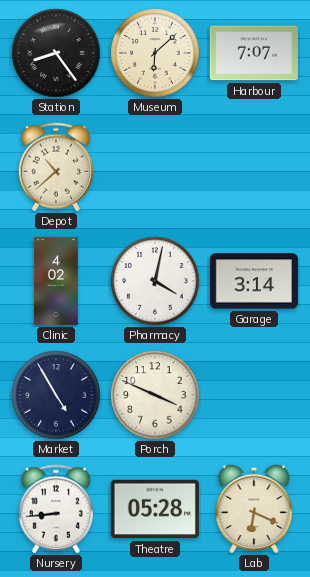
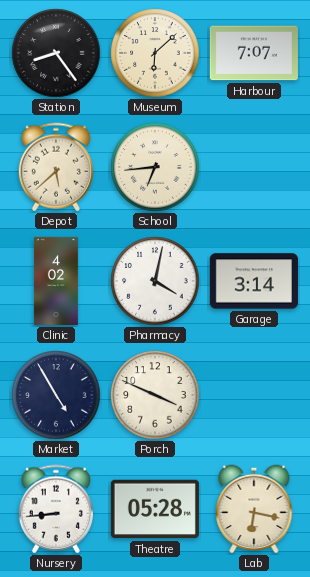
Depot: 10:38 -> 5:38 (56, 167)
School: none -> 6:44 (155, 167)
Lab: 6:19 -> 6:17 (254, 509)
